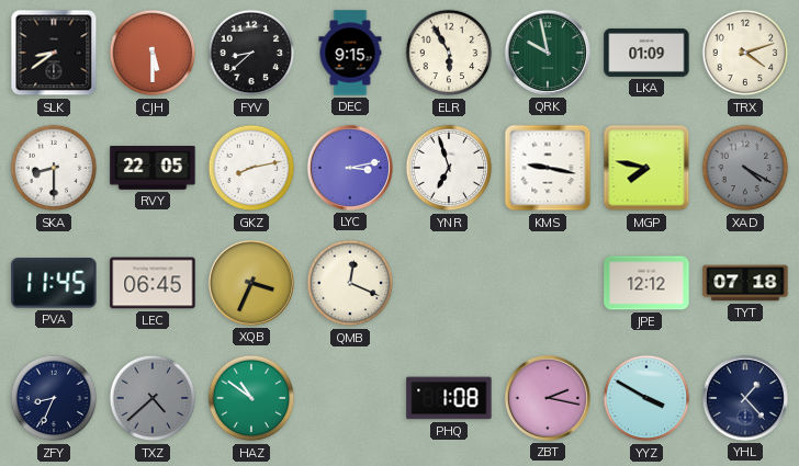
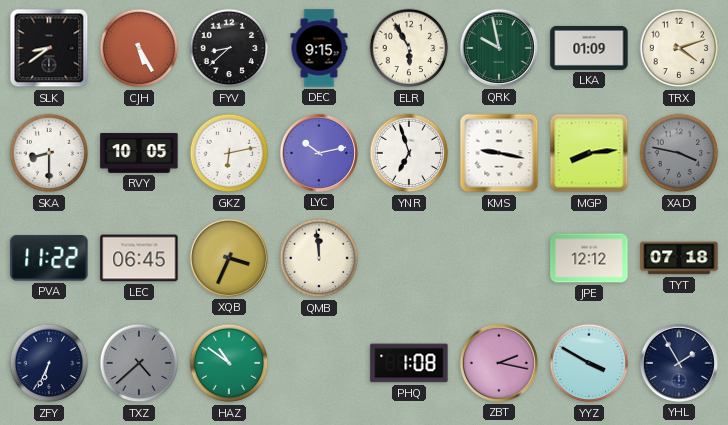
CJH: 5:30 -> 5:25 (139, 48)
RVY: 22:05 -> 10:05 (139, 154)
GKZ: 8:13 -> 6:13 (229, 153)
LYC: 3:13 -> 10:13 (319, 153)
MGP: 7:47 -> 8:14 (589, 153)
XAD: 4:20 -> 3:47 (679, 153)
PVA: 11:45 -> 11:22 (49, 258)
QMB: 12:19 -> 11:59 (319, 258)
ZFY: 8:34 -> 6:34 (49, 363)
YHL: 1:23 -> 1:55 (679, 363)
